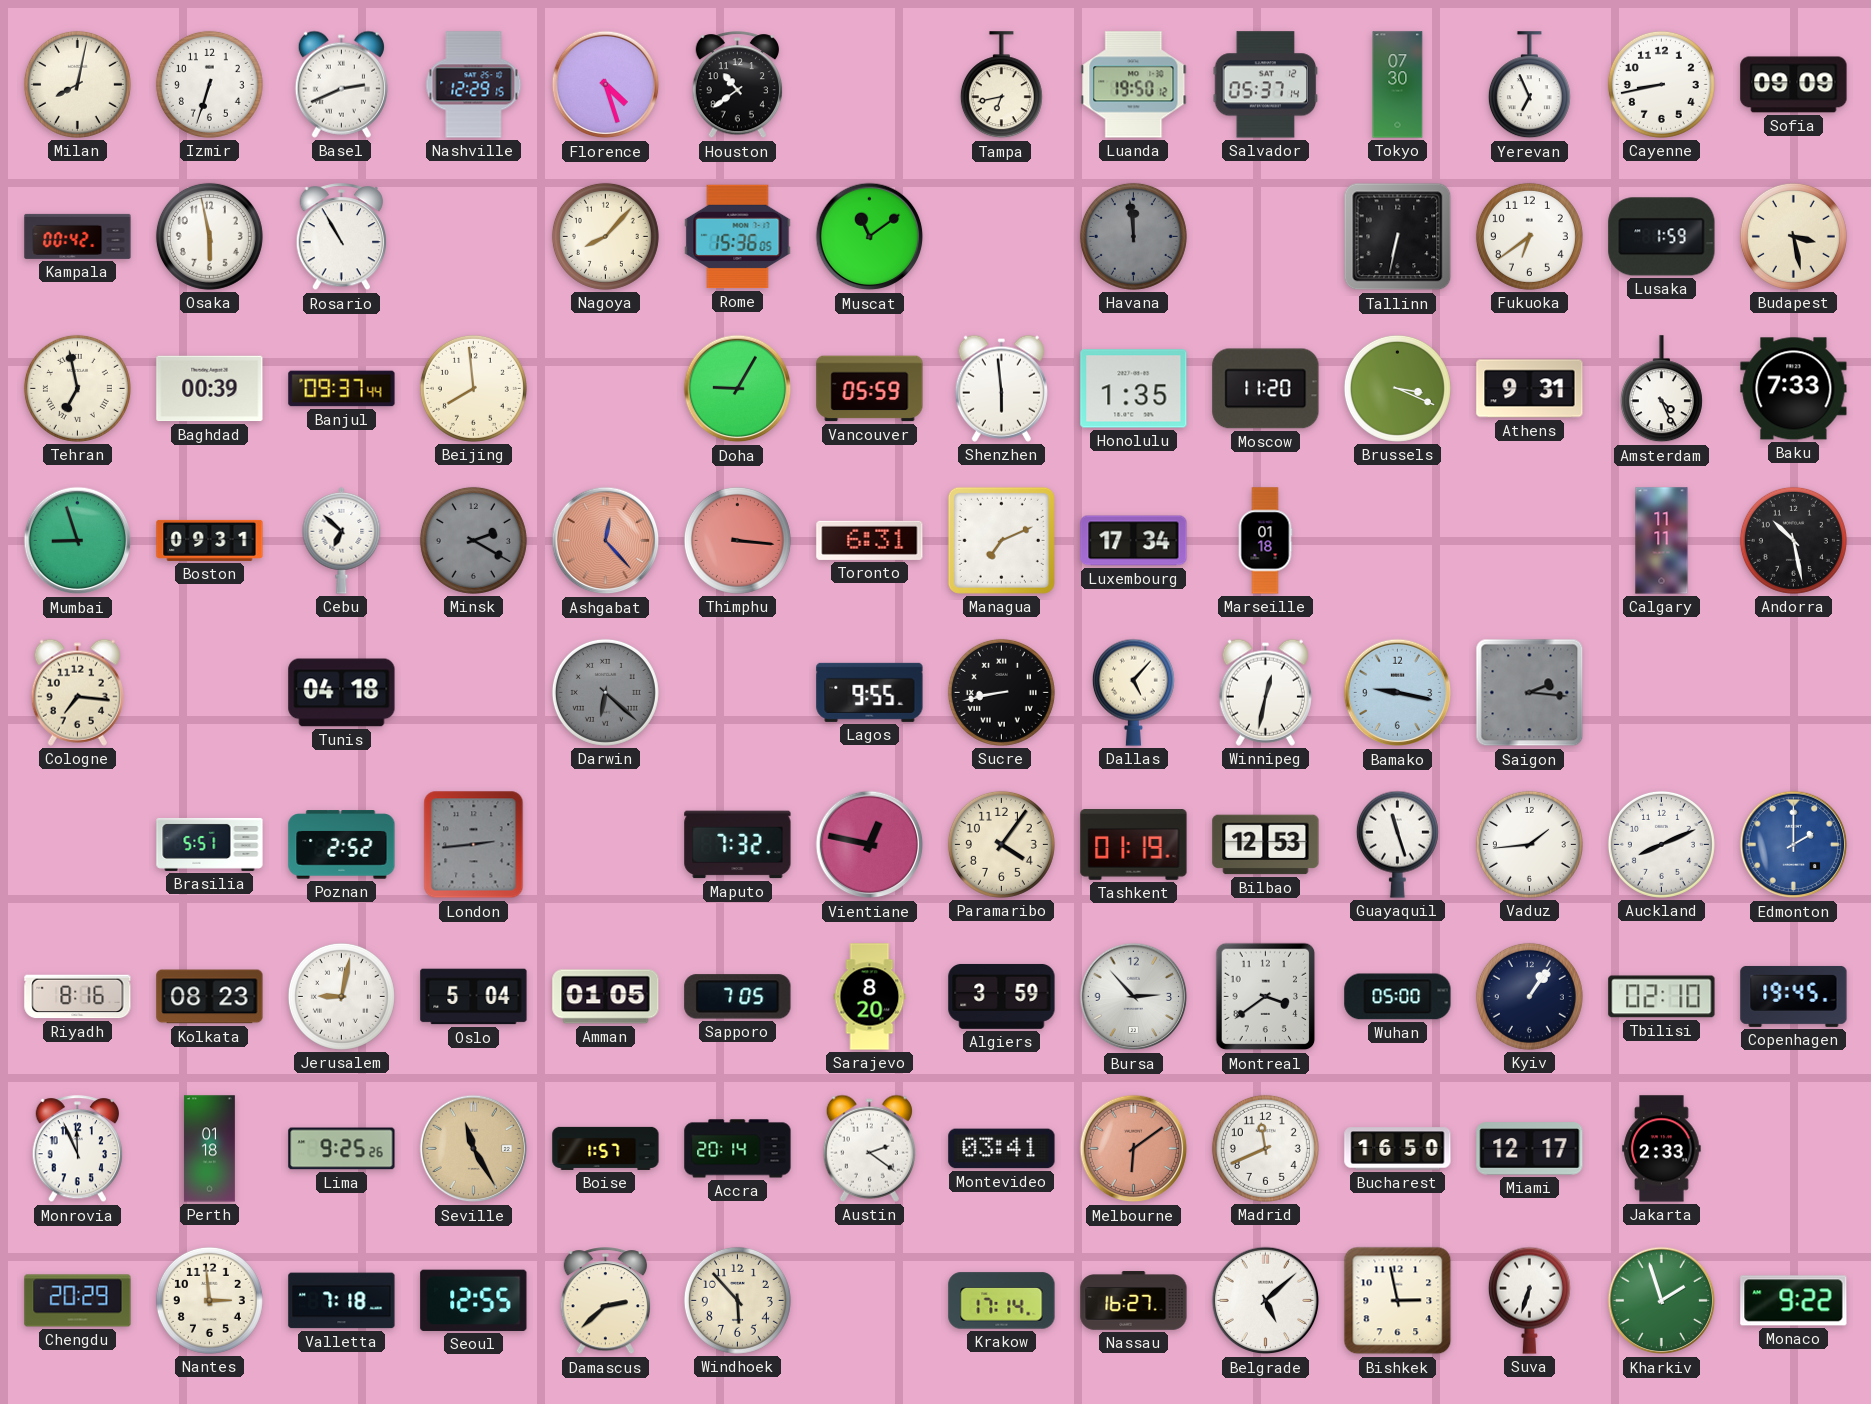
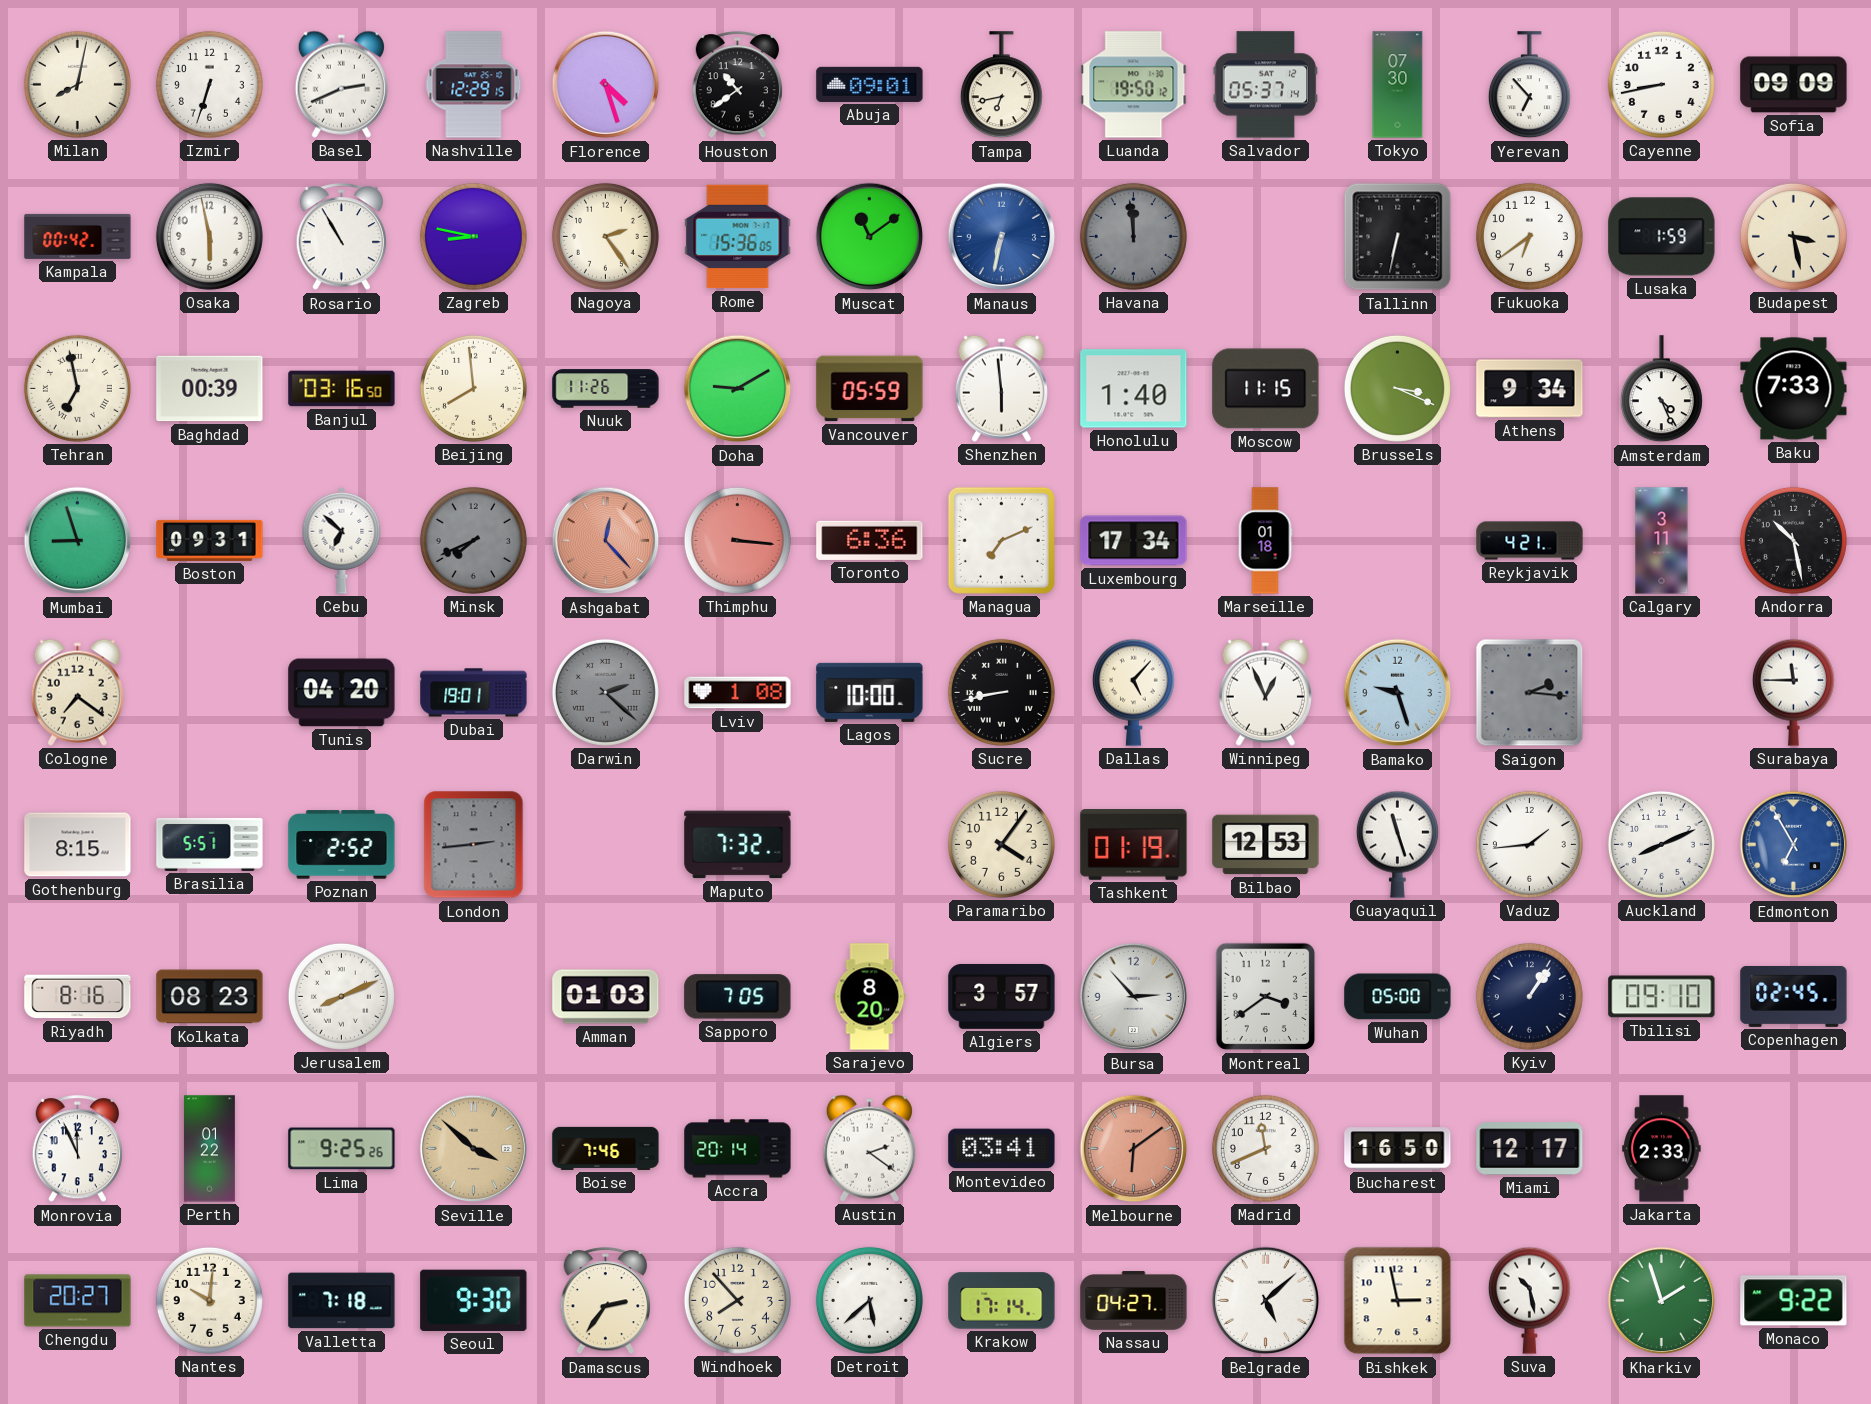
Abuja: none -> 09:01 (870, 84)
Yerevan: 6:56 -> 6:53 (1529, 85)
Zagreb: none -> 8:47 (473, 236)
Nagoya: 8:07 -> 2:24 (605, 236)
Manaus: none -> 6:32 (1002, 237)
Banjul: 09:37 -> 03:16 (342, 389)
Nuuk: none -> 11:26 (606, 389)
Doha: 9:05 -> 9:10 (738, 389)
Honolulu: 1:35 -> 1:40 (1134, 389)
Moscow: 11:20 -> 11:15 (1266, 389)
Athens: 9:31 -> 9:34 (1530, 389)
Minsk: 2:20 -> 7:41 (473, 540)
Toronto: 6:31 -> 6:36 (870, 540)
Reykjavik: none -> 4:21 (1530, 541)
Calgary: 11:11 -> 3:11 (1662, 541)
Cologne: 7:16 -> 7:21 (77, 692)
Tunis: 04:18 -> 04:20 (342, 693)
Dubai: none -> 19:01 (474, 693)
Darwin: 6:22 -> 2:22 (605, 692)
Lviv: none -> 1:08 (738, 693)
Lagos: 9:55 -> 10:00 (870, 692)
Winnipeg: 12:32 -> 12:56 (1265, 692)
Bamako: 9:17 -> 9:27 (1398, 693)
Surabaya: none -> 11:45 (1793, 692)
Gothenburg: none -> 8:15 (78, 845)
Vientiane: 12:47 -> none (870, 845)
Edmonton: 2:00 -> 6:55 (1794, 845)
Jerusalem: 9:02 -> 8:11 (341, 996)
Oslo: 5:04 -> none (474, 997)
Amman: 01:05 -> 01:03 (606, 997)
Algiers: 3:59 -> 3:57 (1002, 996)
Tbilisi: 02:10 -> 09:10 (1662, 997)
Copenhagen: 19:45 -> 02:45 (1794, 996)
Perth: 01:18 -> 01:22 (209, 1149)
Seville: 11:25 -> 3:52 (474, 1149)
Boise: 1:57 -> 7:46 (606, 1148)
Chengdu: 20:29 -> 20:27 (78, 1301)
Nantes: 2:59 -> 10:01 (209, 1300)
Seoul: 12:55 -> 9:30 (474, 1300)
Damascus: 2:38 -> 2:36 (605, 1301)
Windhoek: 5:53 -> 7:53 (737, 1300)
Detroit: none -> 5:38 (869, 1300)
Nassau: 16:27 -> 04:27 (1134, 1301)
Suva: 6:33 -> 10:28 (1529, 1300)
